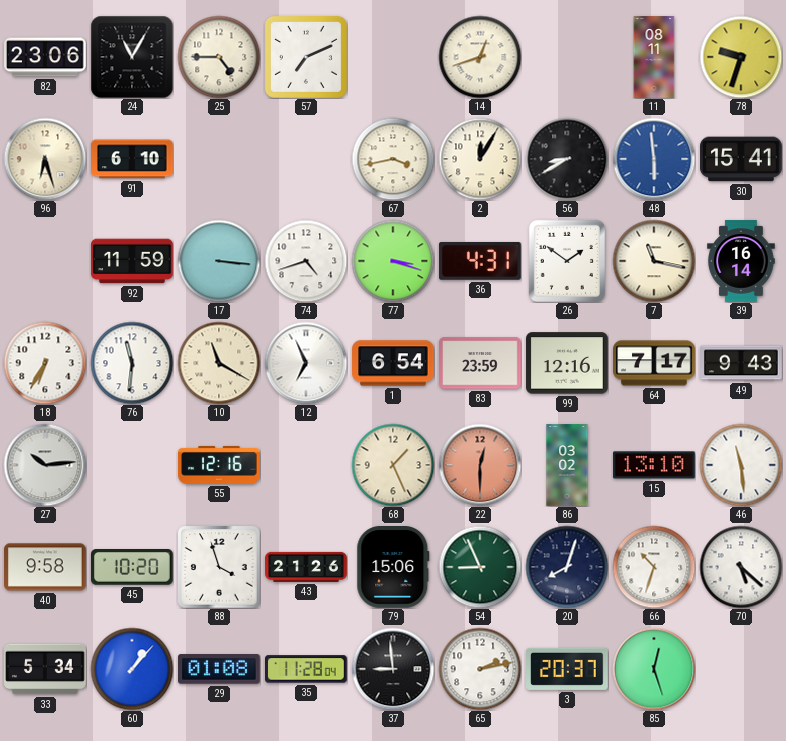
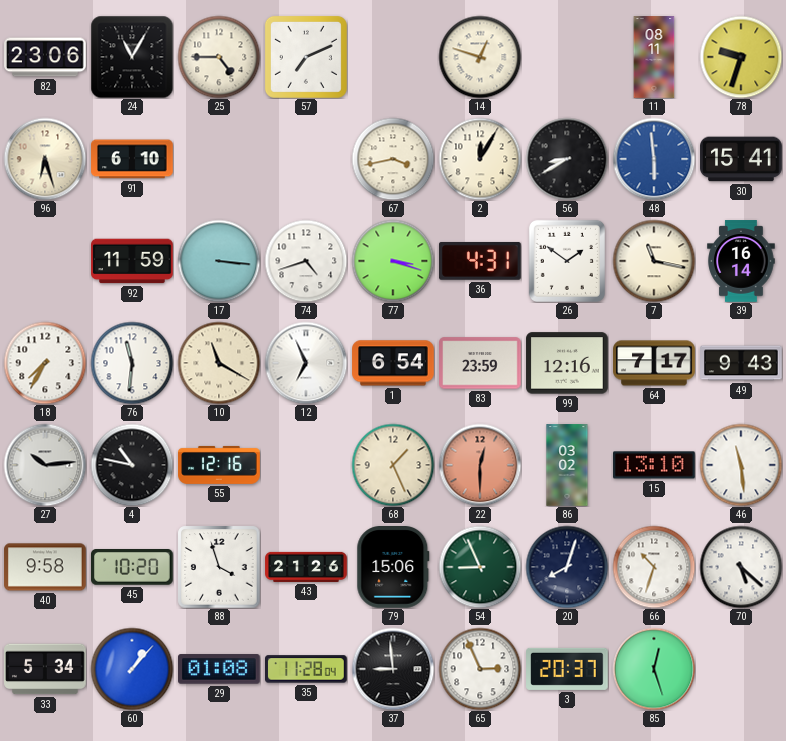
14: 12:42 -> 12:48 (480, 57)
18: 6:35 -> 7:35 (45, 363)
4: none -> 10:47 (132, 465)
65: 2:13 -> 2:56 (480, 669)
